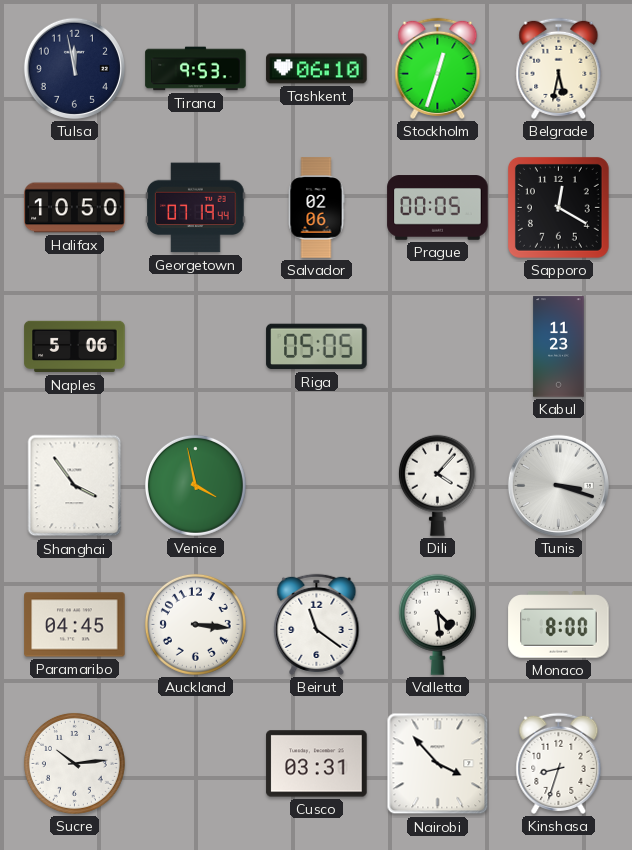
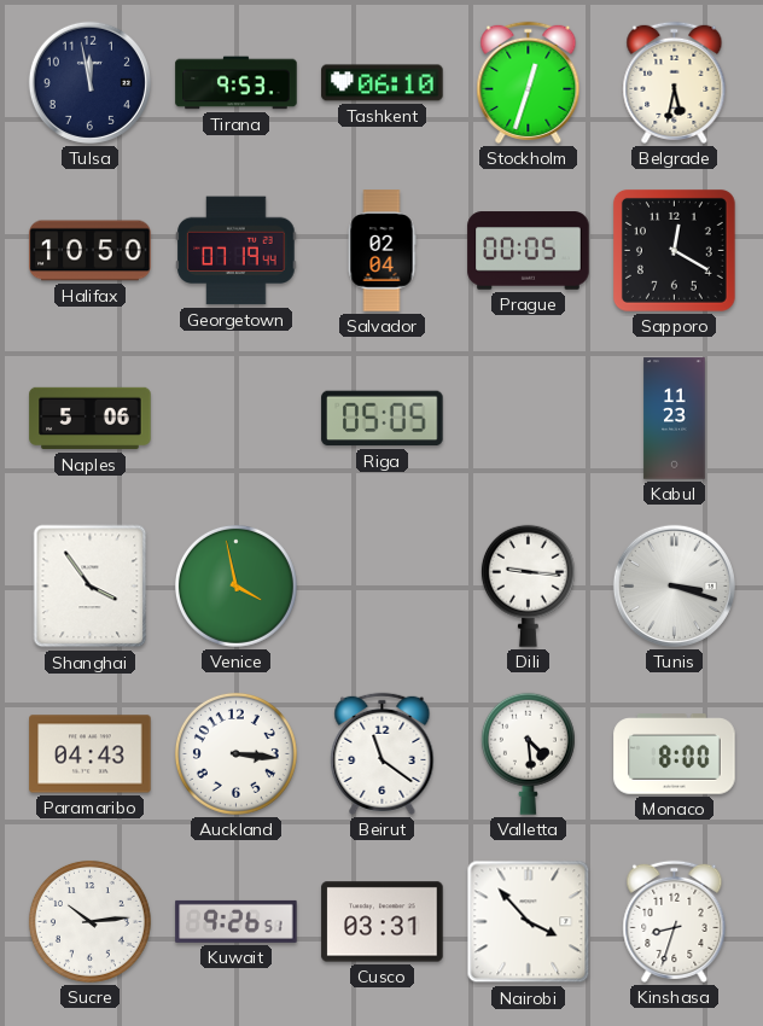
Salvador: 02:06 -> 02:04 (381, 251)
Dili: 4:07 -> 9:16 (528, 585)
Paramaribo: 04:45 -> 04:43 (91, 754)
Kuwait: none -> 9:26 (237, 921)
